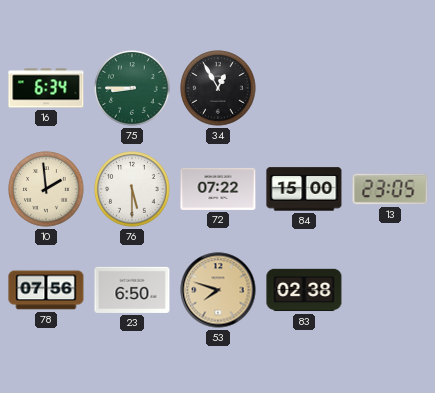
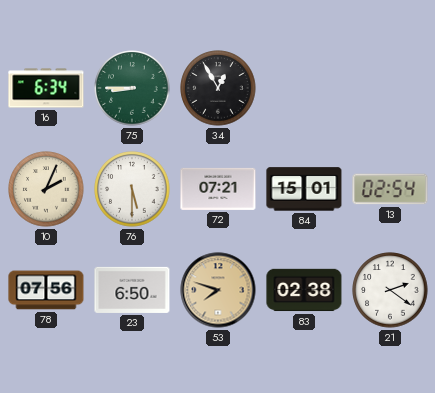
10: 1:59 -> 2:04 (46, 189)
72: 07:22 -> 07:21 (218, 189)
84: 15:00 -> 15:01 (304, 189)
13: 23:05 -> 02:54 (390, 189)
21: none -> 2:21 (390, 290)
